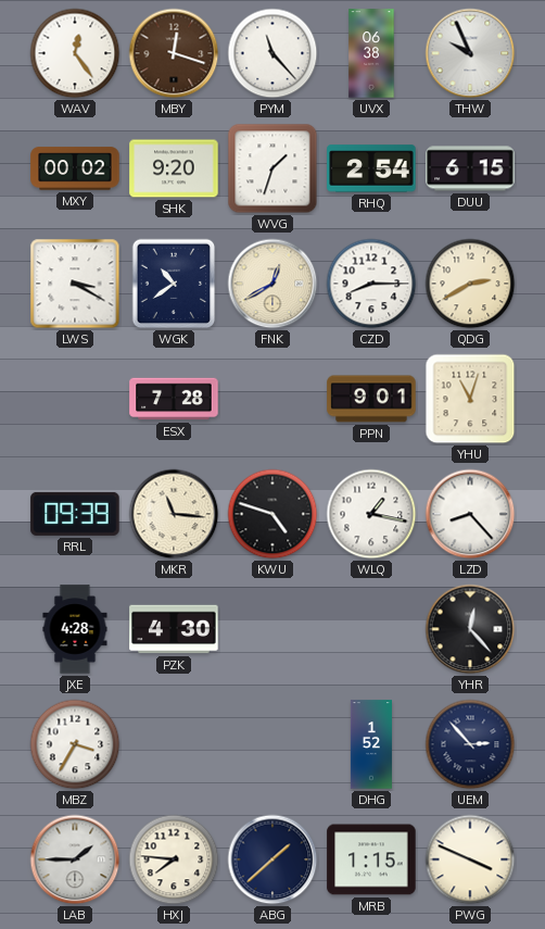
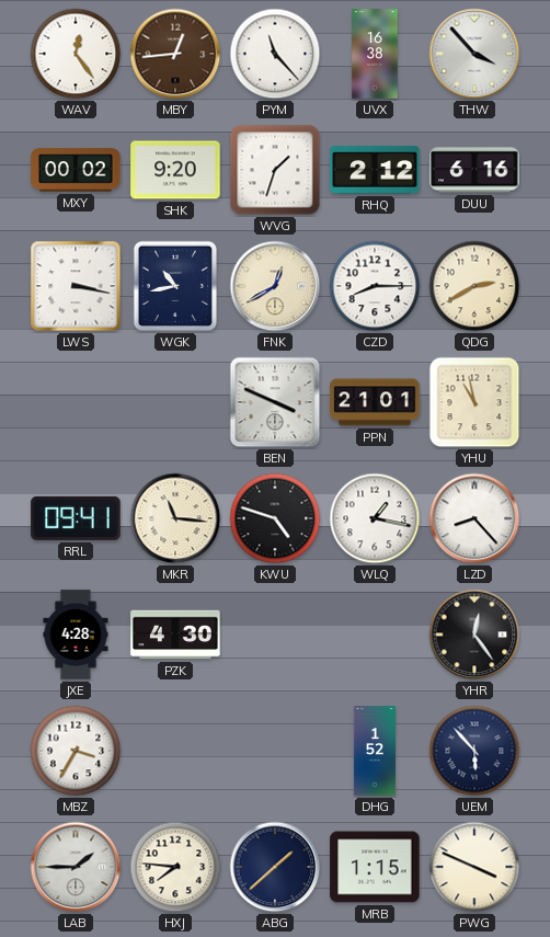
MBY: 12:18 -> 12:44 (175, 54)
UVX: 06:38 -> 16:38 (375, 54)
THW: 9:56 -> 3:53 (474, 54)
RHQ: 2:54 -> 2:12 (375, 170)
DUU: 6:15 -> 6:16 (474, 170)
LWS: 3:20 -> 3:17 (76, 286)
WGK: 10:39 -> 10:43 (175, 286)
ESX: 7:28 -> none (174, 399)
BEN: none -> 3:49 (275, 402)
PPN: 9:01 -> 21:01 (375, 402)
YHU: 11:03 -> 10:58 (474, 402)
RRL: 09:39 -> 09:41 (76, 518)
YHR: 12:23 -> 12:24 (474, 635)
UEM: 2:53 -> 5:53 (474, 751)
